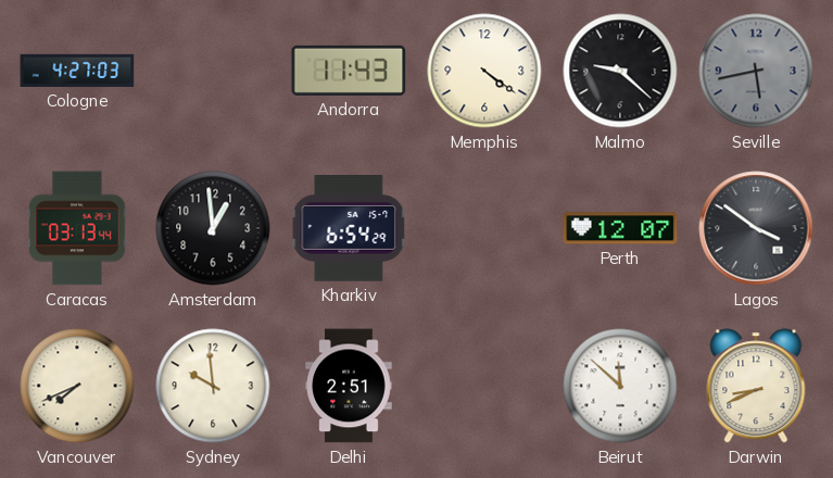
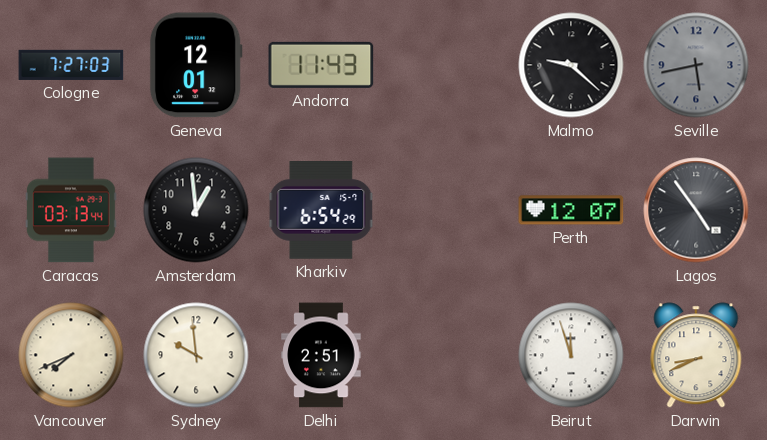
Cologne: 4:27 -> 7:27 (71, 65)
Geneva: none -> 12:01 (196, 65)
Memphis: 4:21 -> none (484, 71)
Lagos: 3:51 -> 4:54 (696, 210)
Beirut: 11:52 -> 11:57 (571, 355)
